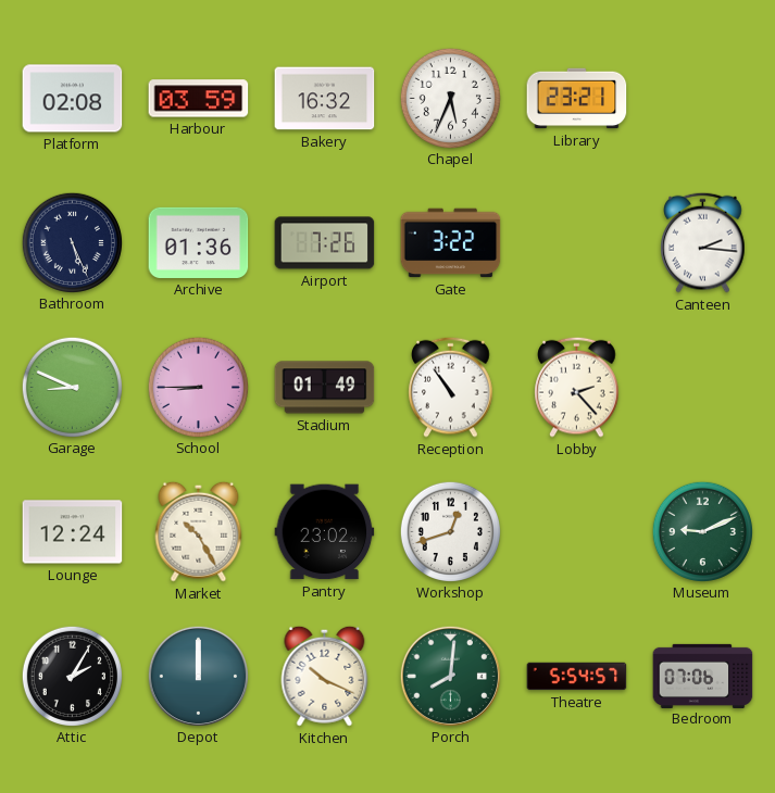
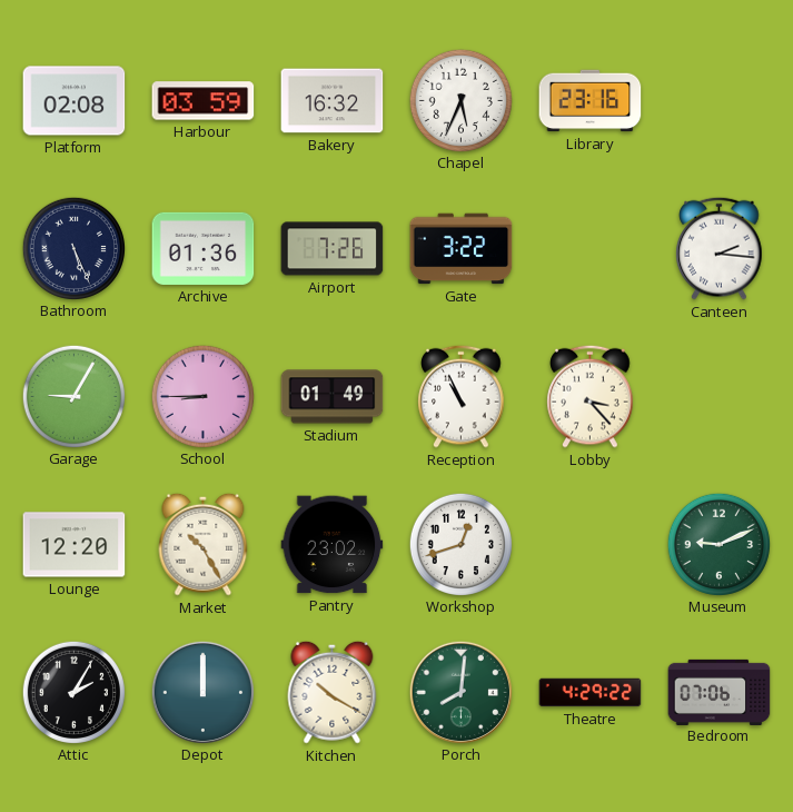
Library: 23:21 -> 23:16 (591, 101)
Garage: 8:49 -> 9:05 (73, 396)
Reception: 10:54 -> 10:56 (462, 396)
Lobby: 2:23 -> 3:23 (591, 396)
Lounge: 12:24 -> 12:20 (75, 545)
Kitchen: 10:19 -> 10:20 (333, 692)
Theatre: 5:54 -> 4:29 (591, 693)
